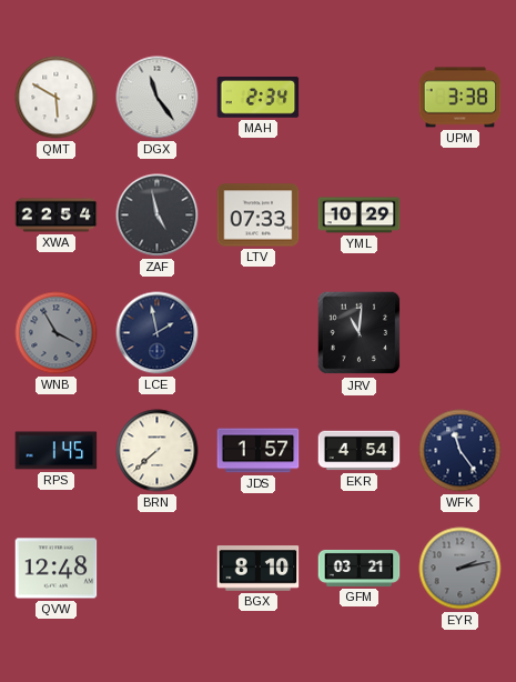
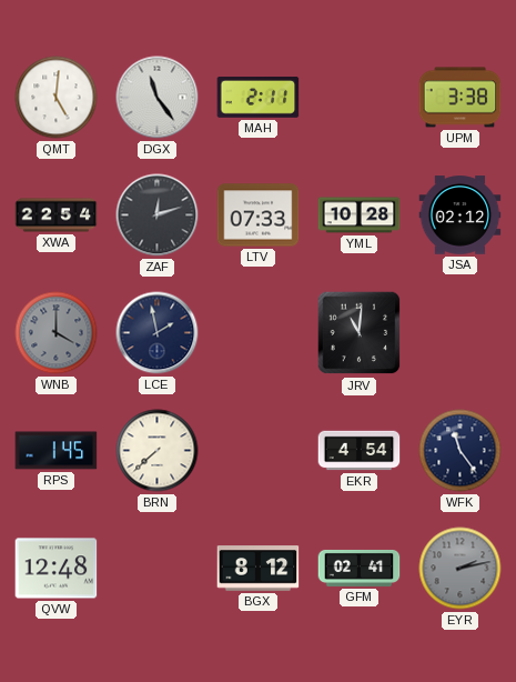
QMT: 5:50 -> 5:01 (57, 98)
MAH: 2:34 -> 2:11 (259, 97)
ZAF: 4:58 -> 12:12 (158, 215)
YML: 10:29 -> 10:28 (360, 215)
JSA: none -> 02:12 (461, 215)
WNB: 3:55 -> 4:00 (57, 333)
JDS: 1:57 -> none (259, 451)
BGX: 8:10 -> 8:12 (259, 569)
GFM: 03:21 -> 02:41 (360, 568)
